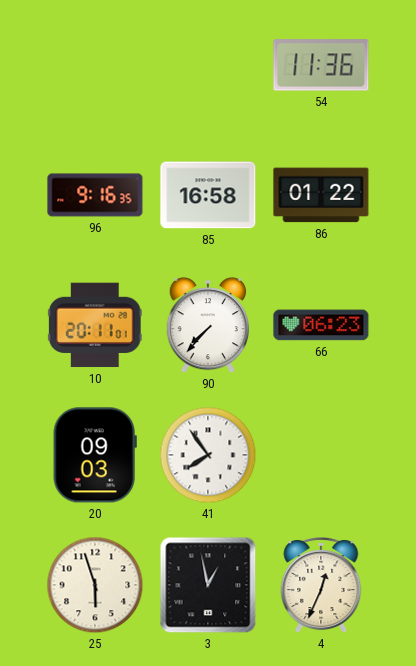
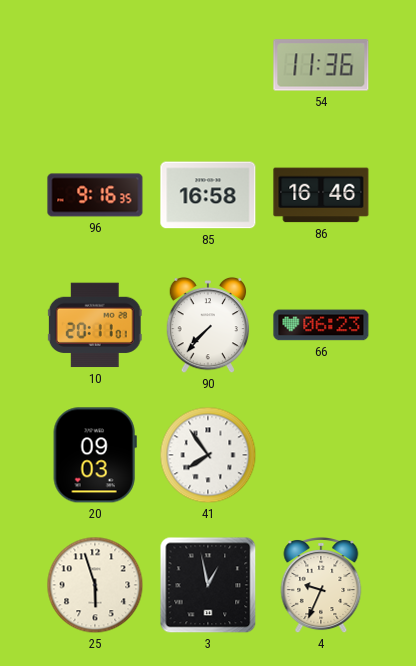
86: 01:22 -> 16:46 (321, 195)
4: 12:34 -> 9:34 (321, 586)
